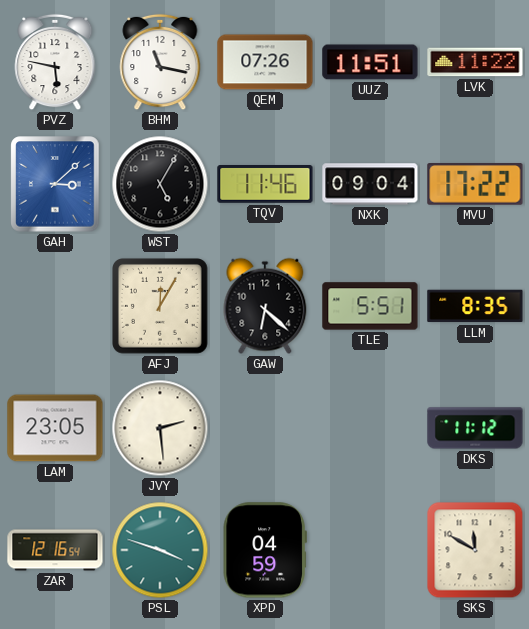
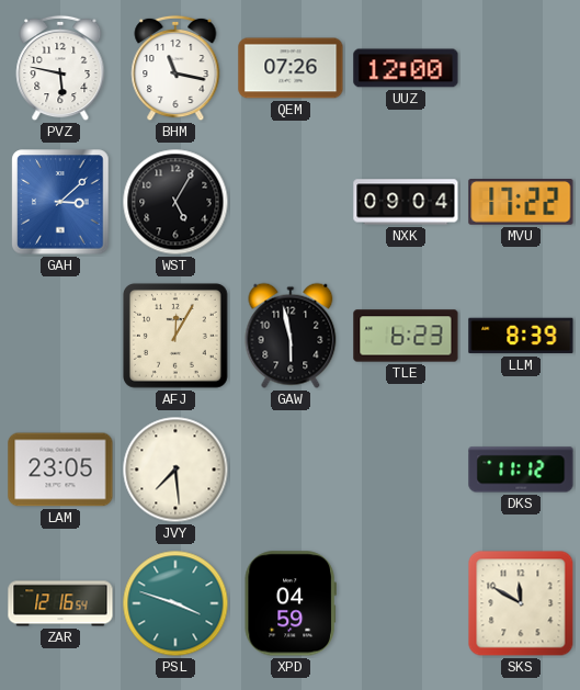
UUZ: 11:51 -> 12:00 (406, 68)
LVK: 11:22 -> none (475, 62)
TQV: 11:46 -> none (265, 185)
GAW: 6:22 -> 5:58 (291, 336)
TLE: 5:51 -> 6:23 (406, 336)
LLM: 8:35 -> 8:39 (521, 336)
JVY: 2:29 -> 7:29 (175, 470)
